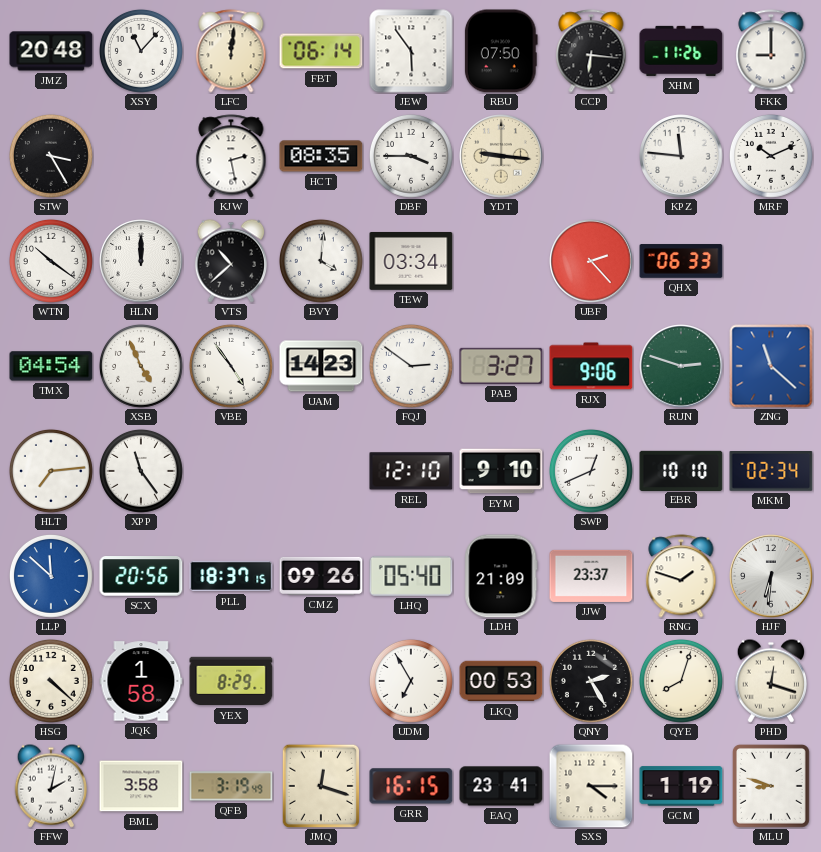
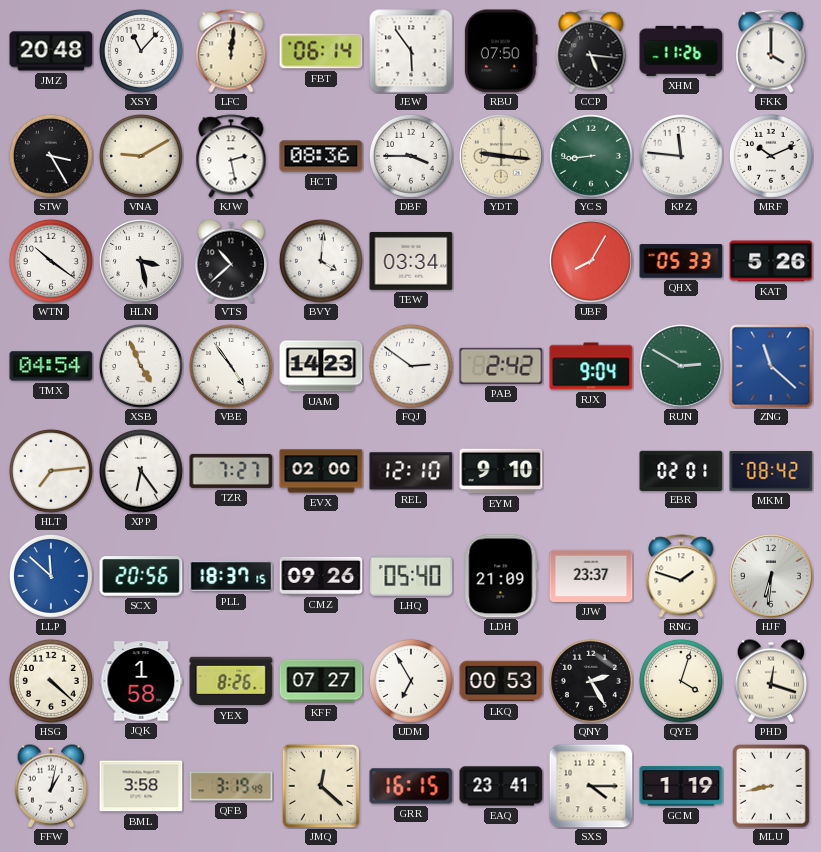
CCP: 6:16 -> 5:16 (591, 51)
FKK: 9:00 -> 4:00 (771, 51)
VNA: none -> 9:10 (141, 156)
HCT: 08:35 -> 08:36 (321, 156)
YCS: none -> 8:44 (591, 156)
HLN: 12:00 -> 3:28 (141, 261)
UBF: 2:23 -> 8:05 (591, 261)
QHX: 06:33 -> 05:33 (681, 261)
KAT: none -> 5:26 (771, 261)
PAB: 3:27 -> 2:42 (501, 366)
RJX: 9:06 -> 9:04 (591, 366)
RUN: 2:48 -> 2:50 (681, 366)
XPP: 11:24 -> 6:24 (141, 471)
TZR: none -> 7:27 (231, 471)
EVX: none -> 02:00 (321, 471)
SWP: 12:41 -> none (591, 471)
EBR: 10:10 -> 02:01 (681, 470)
MKM: 02:34 -> 08:42 (771, 472)
YEX: 8:29 -> 8:26 (231, 681)
KFF: none -> 07:27 (321, 681)
QYE: 8:03 -> 4:03 (681, 681)
FFW: 2:02 -> 1:02 (50, 786)
JMQ: 12:18 -> 12:22 (321, 786)
MLU: 8:48 -> 8:43 (771, 786)
